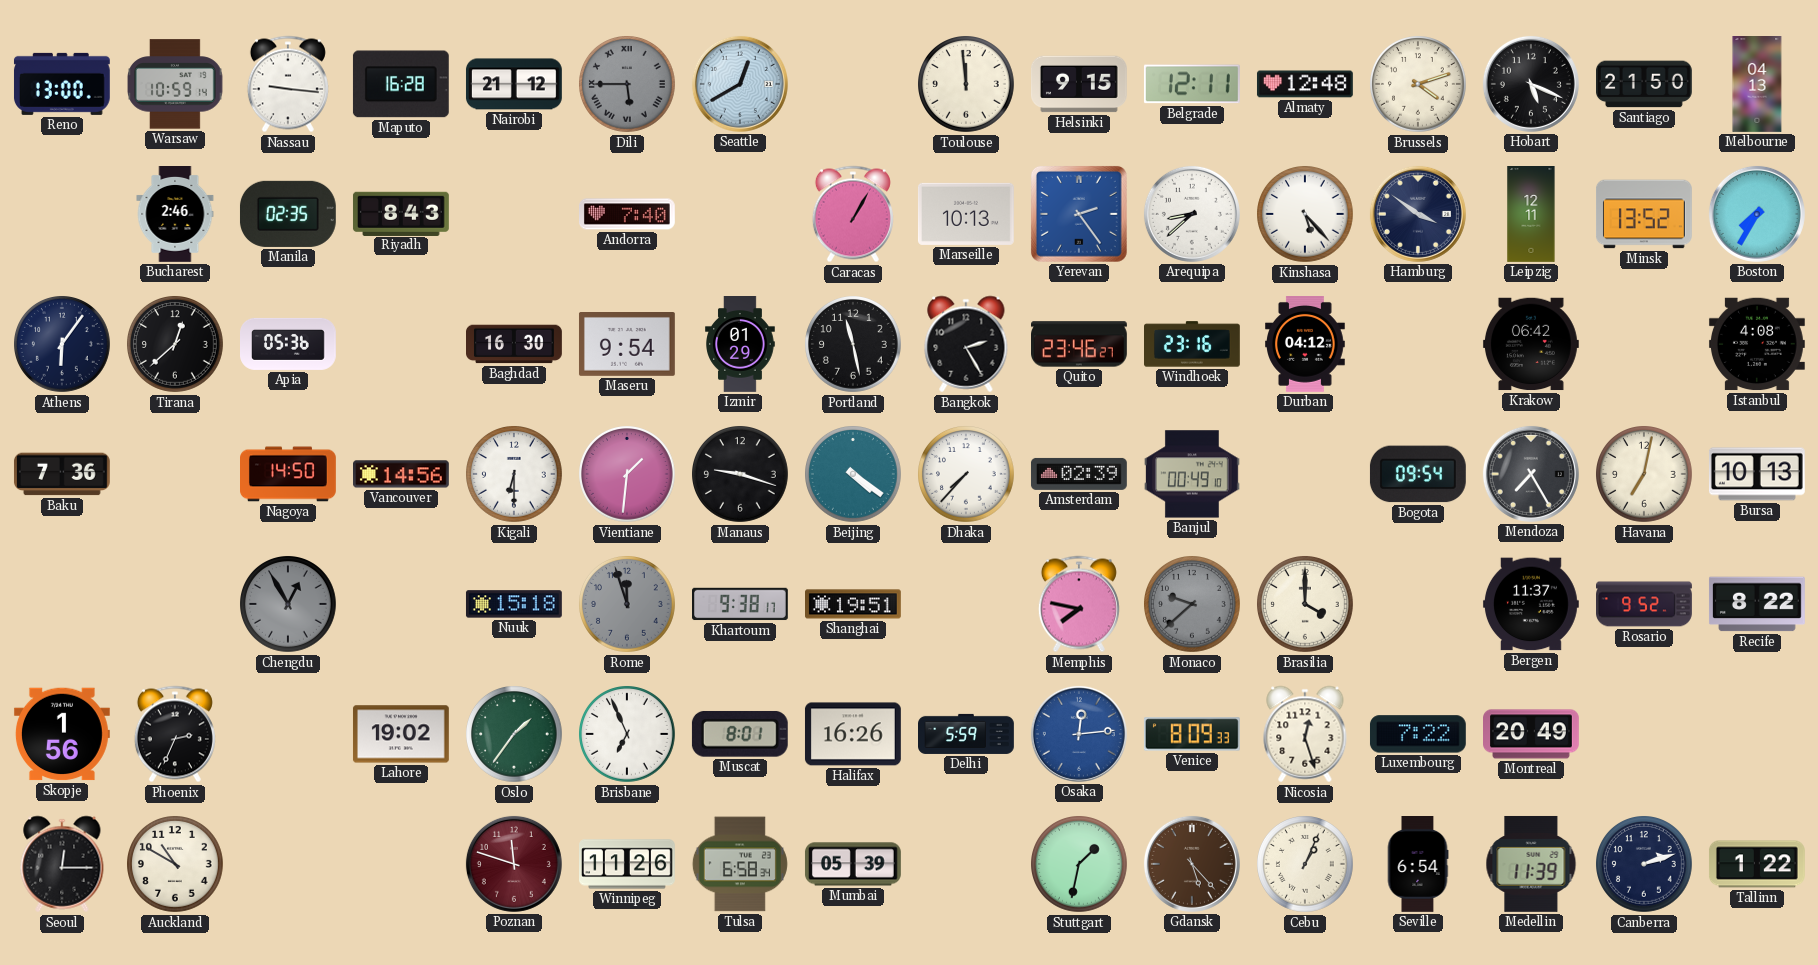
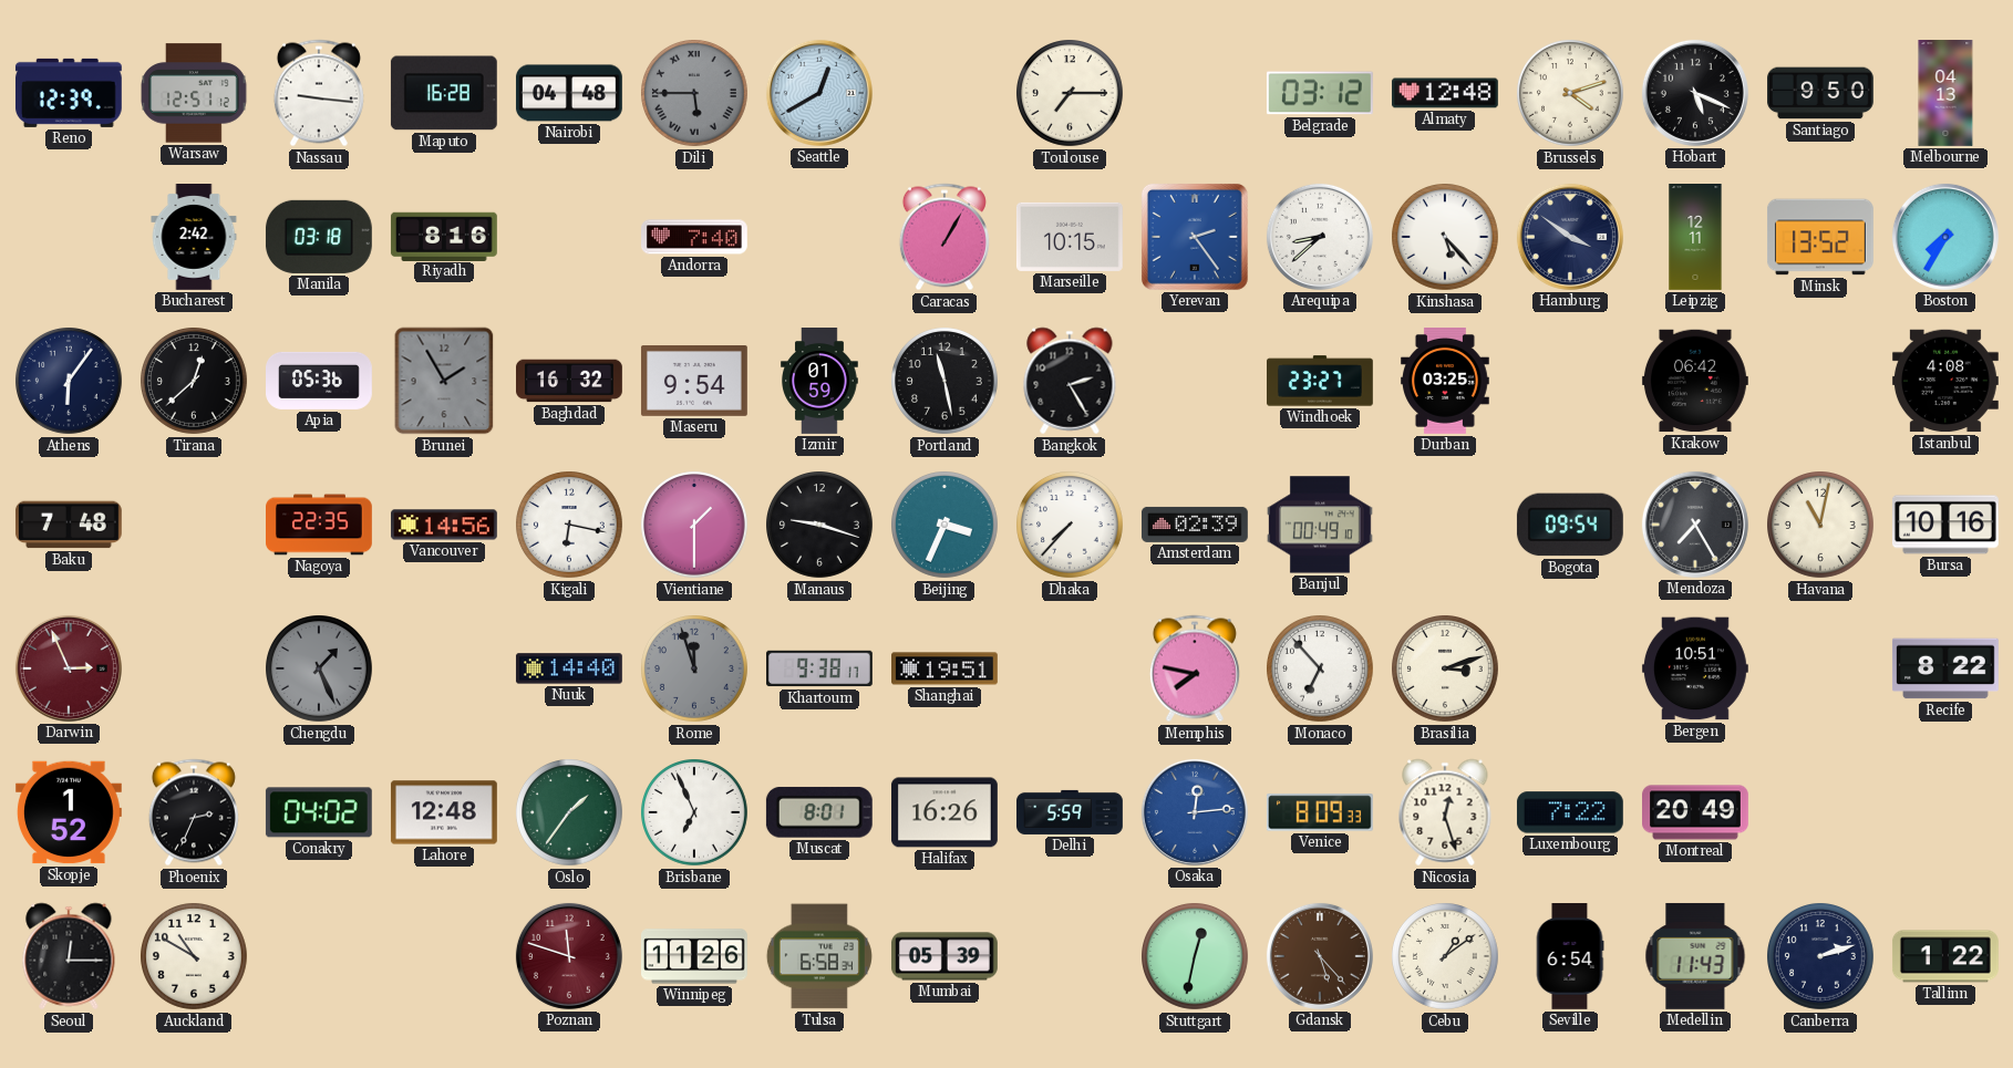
Reno: 13:00 -> 12:39 (69, 93)
Warsaw: 10:59 -> 12:51 (195, 93)
Nairobi: 21:12 -> 04:48 (569, 93)
Toulouse: 11:59 -> 7:15 (1071, 94)
Helsinki: 9:15 -> none (1079, 84)
Belgrade: 12:11 -> 03:12 (1320, 93)
Santiago: 21:50 -> 9:50 (1821, 93)
Bucharest: 2:46 -> 2:42 (194, 238)
Manila: 02:35 -> 03:18 (319, 237)
Riyadh: 8:43 -> 8:16 (444, 236)
Marseille: 10:13 -> 10:15 (1070, 237)
Brunei: none -> 1:55 (444, 381)
Baghdad: 16:30 -> 16:32 (570, 381)
Izmir: 01:29 -> 01:59 (819, 382)
Quito: 23:46 -> none (1080, 344)
Windhoek: 23:16 -> 23:27 (1321, 381)
Durban: 04:12 -> 03:25 (1446, 382)
Baku: 7:36 -> 7:48 (69, 525)
Nagoya: 14:50 -> 22:35 (320, 525)
Kigali: 6:30 -> 6:17 (570, 526)
Vientiane: 1:31 -> 1:30 (695, 526)
Beijing: 4:21 -> 3:34 (946, 526)
Havana: 7:02 -> 11:02 (1821, 526)
Bursa: 10:13 -> 10:16 (1945, 525)
Darwin: none -> 2:56 (69, 668)
Chengdu: 12:55 -> 1:26 (320, 670)
Nuuk: 15:18 -> 14:40 (569, 668)
Monaco: 9:38 -> 6:53 (1321, 670)
Monaco dial: grey -> white (1321, 670)
Brasilia: 4:00 -> 3:12 (1446, 670)
Bergen: 11:37 -> 10:51 (1695, 668)
Rosario: 9:52 -> none (1645, 604)
Skopje: 1:56 -> 1:52 (69, 812)
Conakry: none -> 04:02 (319, 812)
Lahore: 19:02 -> 12:48 (444, 812)
Stuttgart: 1:32 -> 12:32 (1196, 957)
Cebu: 1:04 -> 1:09 (1446, 957)
Medellin: 11:39 -> 11:43 (1695, 956)
